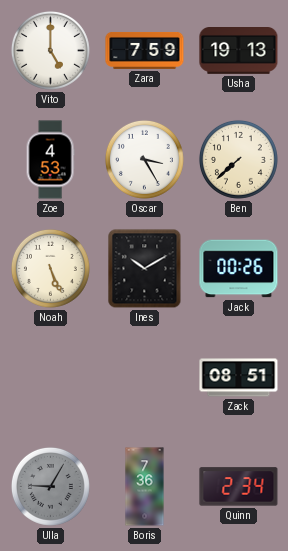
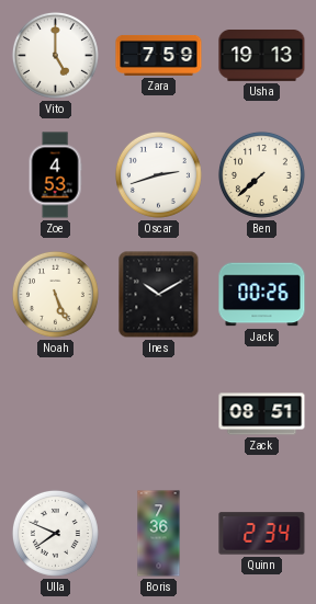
Oscar: 3:25 -> 2:42 (158, 174)
Ulla: 9:05 -> 7:49 (55, 533)
Ulla dial: grey -> white (55, 533)
